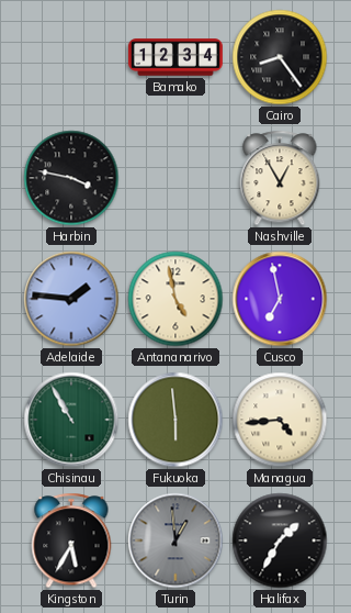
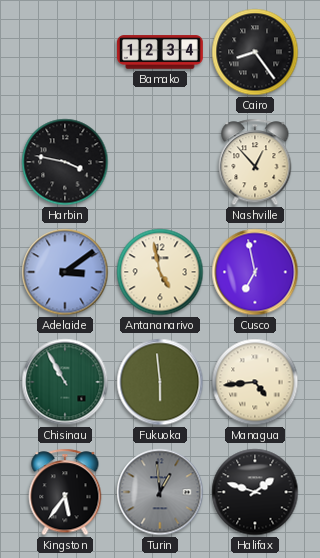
Nashville: 12:55 -> 12:53 (255, 162)
Adelaide: 1:46 -> 3:09 (65, 272)
Kingston: 5:35 -> 5:36 (65, 492)
Halifax: 1:35 -> 1:48 (255, 492)
